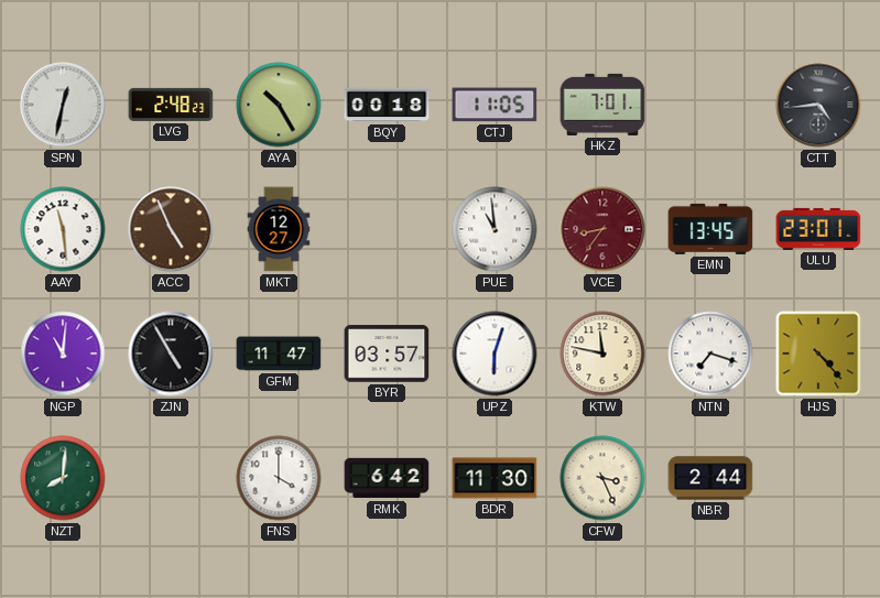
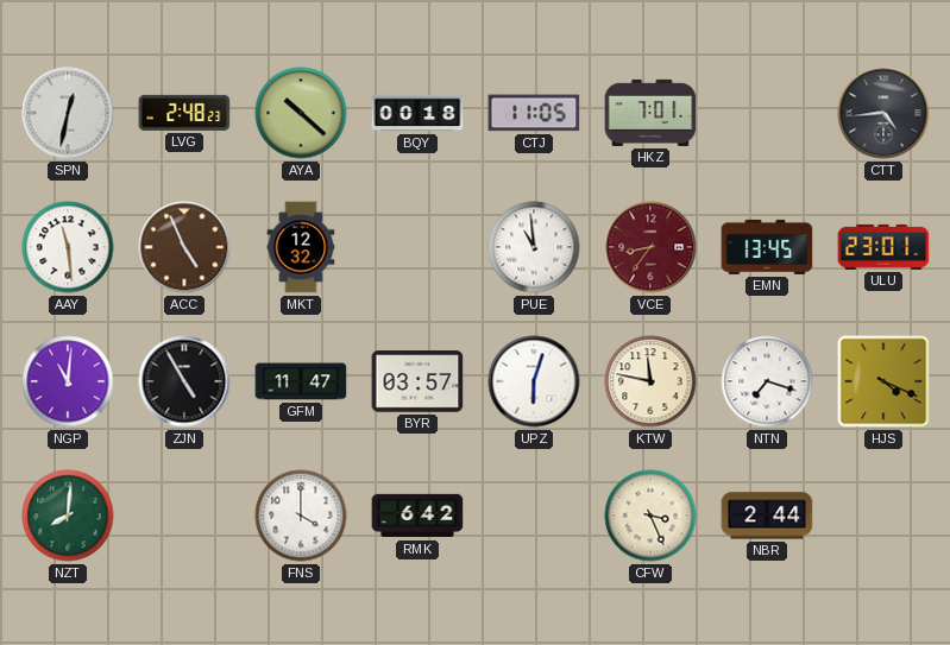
AYA: 10:25 -> 10:22 (301, 113)
MKT: 12:27 -> 12:32 (301, 247)
HJS: 4:23 -> 4:19 (883, 381)
BDR: 11:30 -> none (495, 478)
